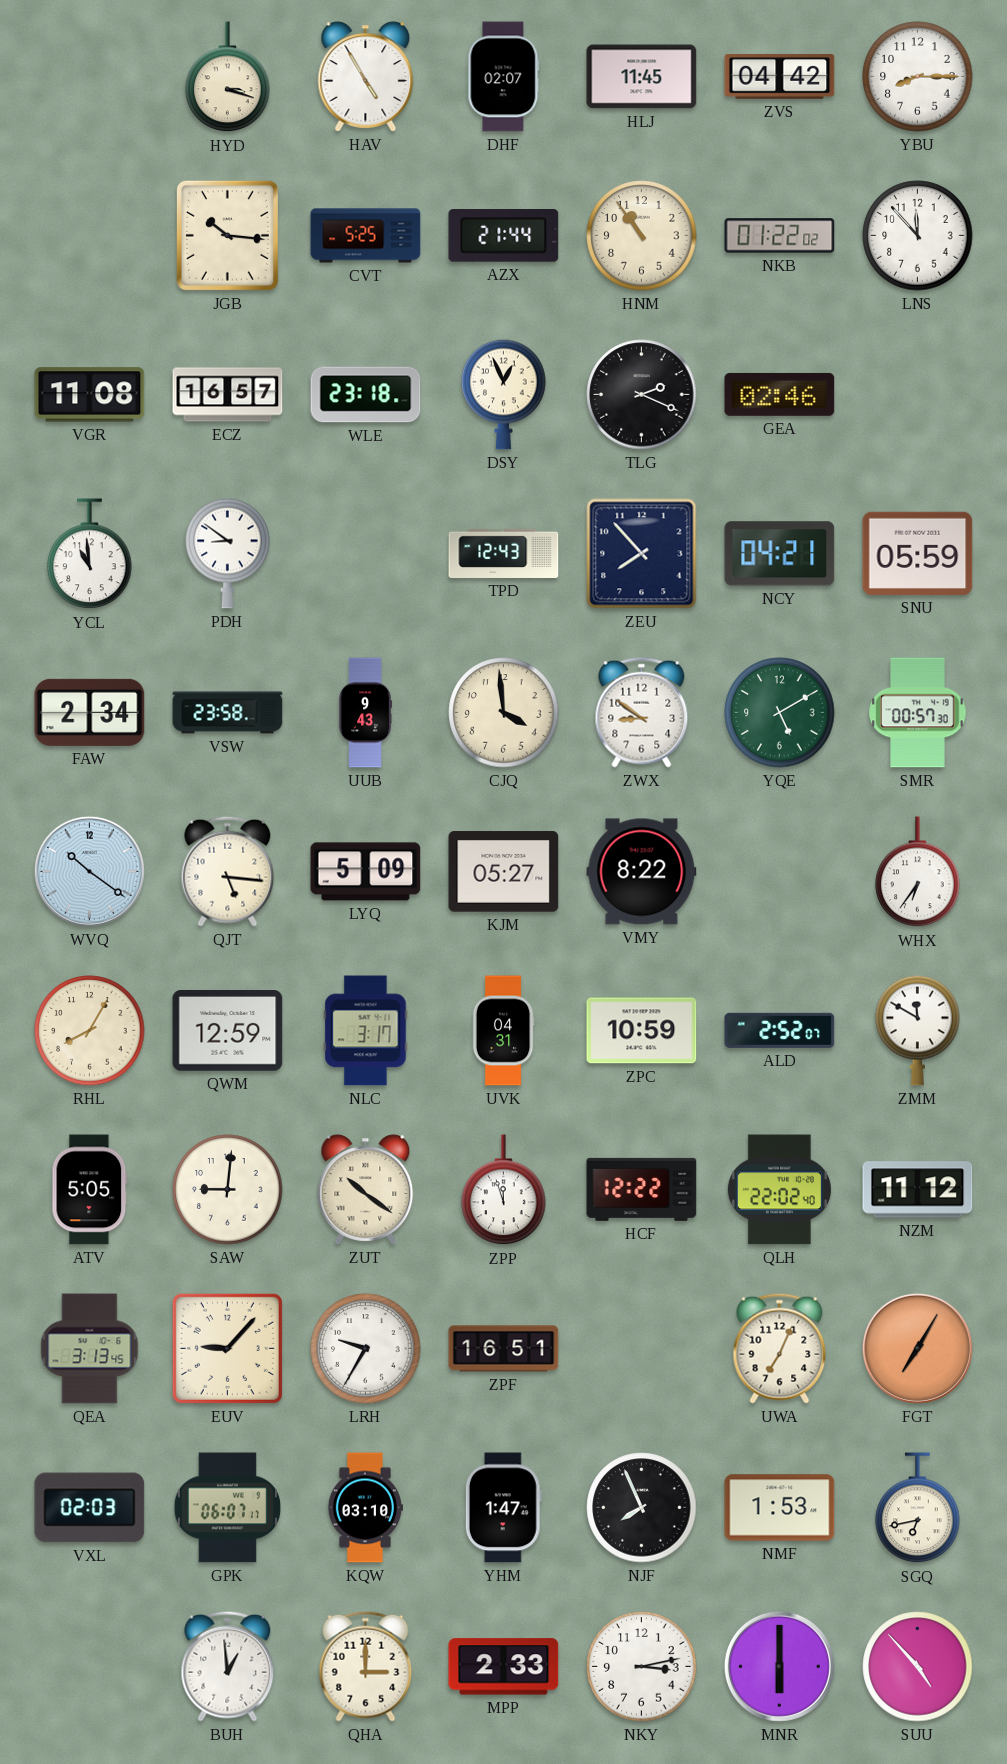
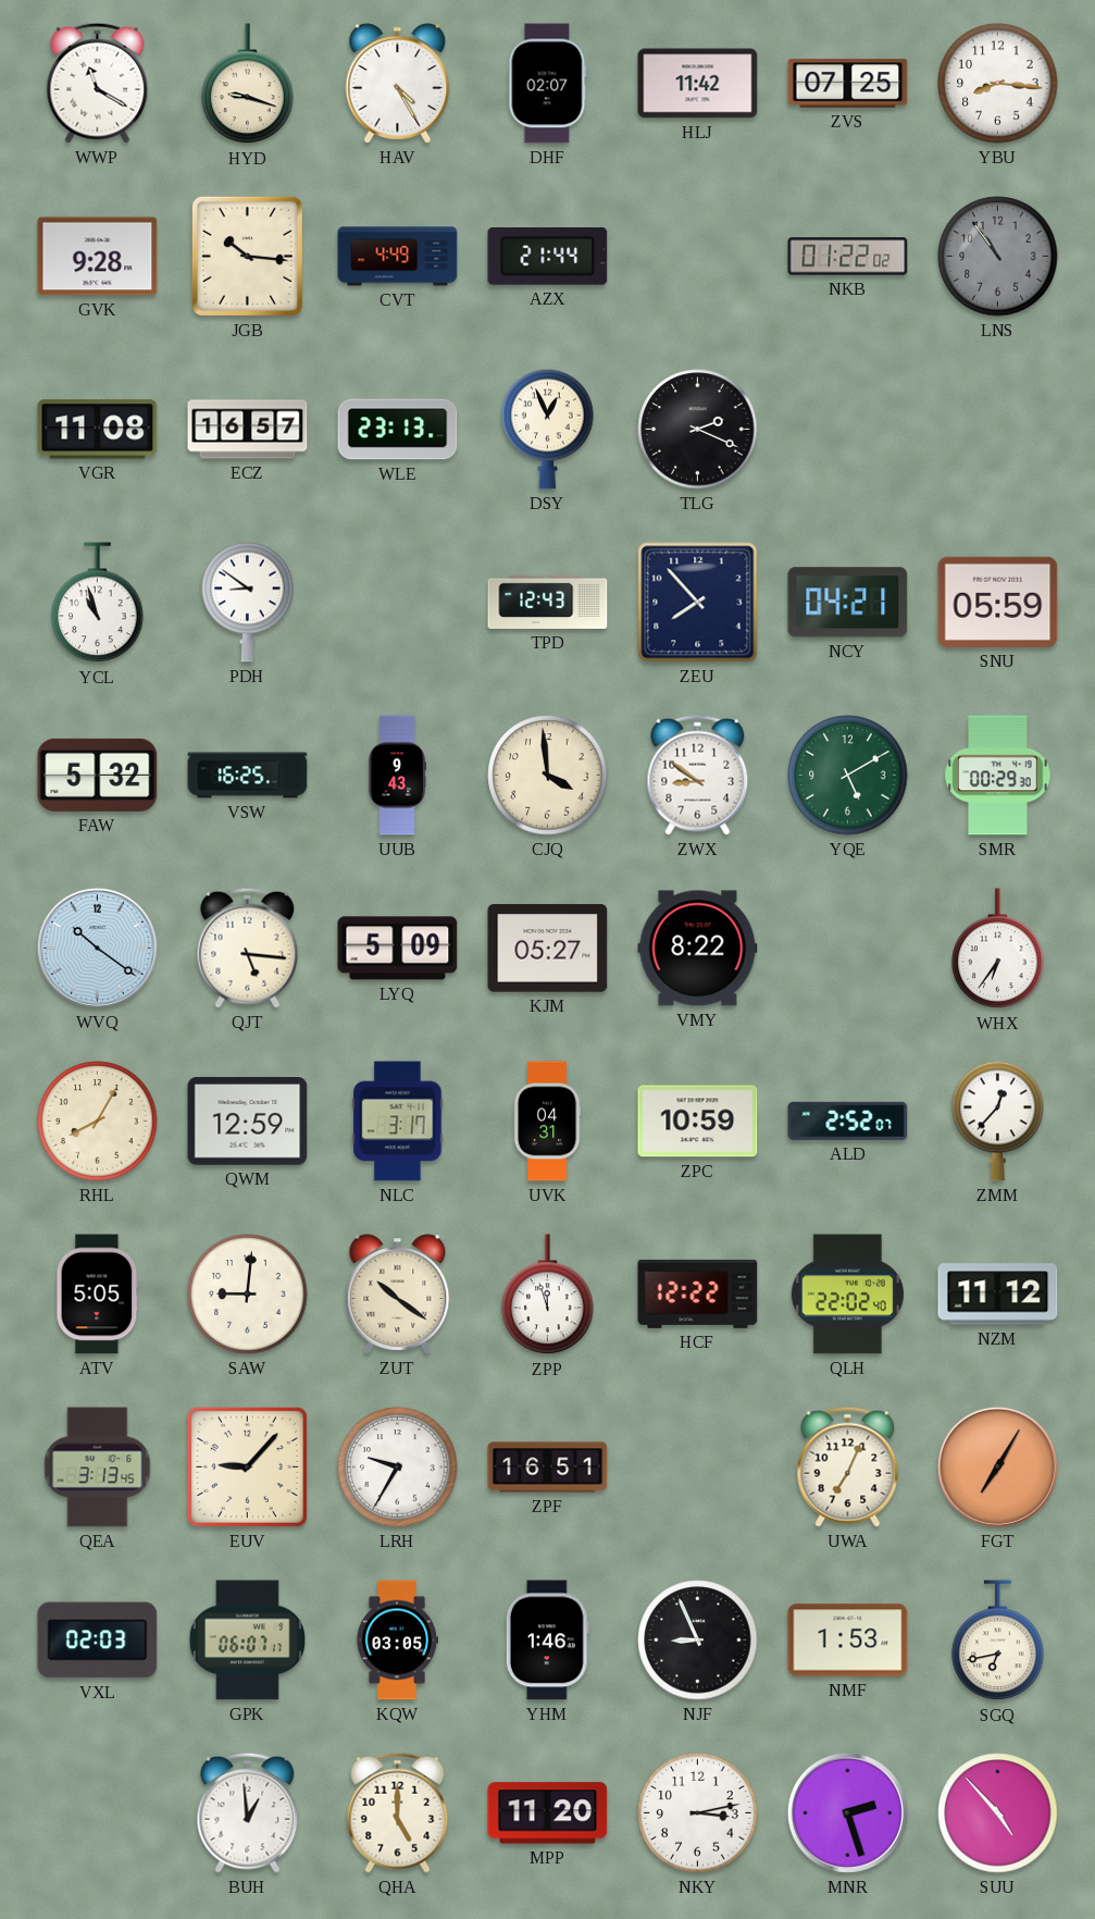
WWP: none -> 11:20 (98, 83)
HYD: 3:18 -> 9:18 (248, 84)
HAV: 4:55 -> 4:25 (398, 84)
HLJ: 11:45 -> 11:42 (698, 84)
ZVS: 04:42 -> 07:25 (848, 84)
YBU: 8:15 -> 8:16 (998, 84)
GVK: none -> 9:28 (98, 257)
CVT: 5:25 -> 4:49 (398, 257)
HNM: 10:54 -> none (642, 236)
LNS: 11:53 -> 10:54 (998, 257)
LNS dial: white -> grey (998, 257)
WLE: 23:18 -> 23:13 (398, 430)
GEA: 02:46 -> none (780, 394)
YCL: 10:59 -> 10:57 (98, 603)
FAW: 2:34 -> 5:32 (98, 775)
VSW: 23:58 -> 16:25 (248, 776)
SMR: 00:57 -> 00:29 (998, 776)
ZMM: 11:50 -> 12:37 (998, 1121)
KQW: 03:10 -> 03:05 (397, 1641)
YHM: 1:47 -> 1:46 (547, 1641)
NJF: 7:56 -> 8:56 (698, 1641)
QHA: 3:00 -> 5:00 (398, 1812)
MPP: 2:33 -> 11:20 (548, 1813)
MNR: 6:00 -> 2:27 (847, 1812)
